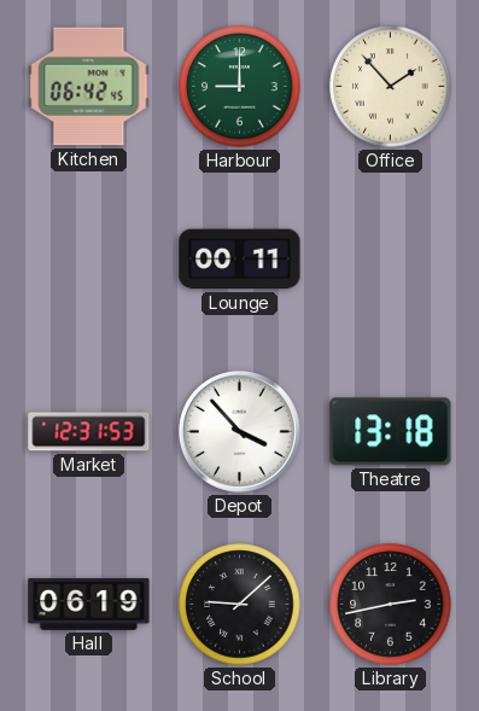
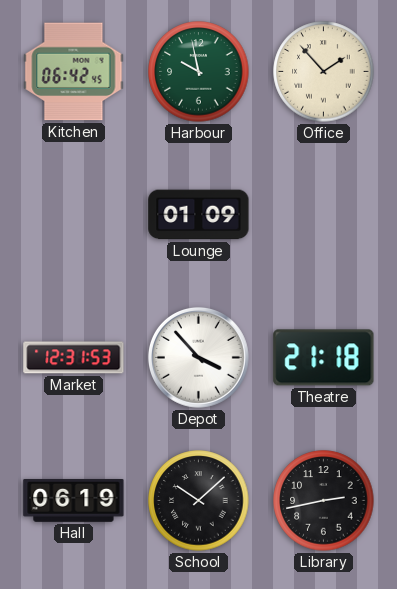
Harbour: 9:00 -> 9:58 (199, 72)
Lounge: 00:11 -> 01:09 (199, 215)
Theatre: 13:18 -> 21:18 (324, 358)
School: 9:08 -> 10:08 (199, 501)
